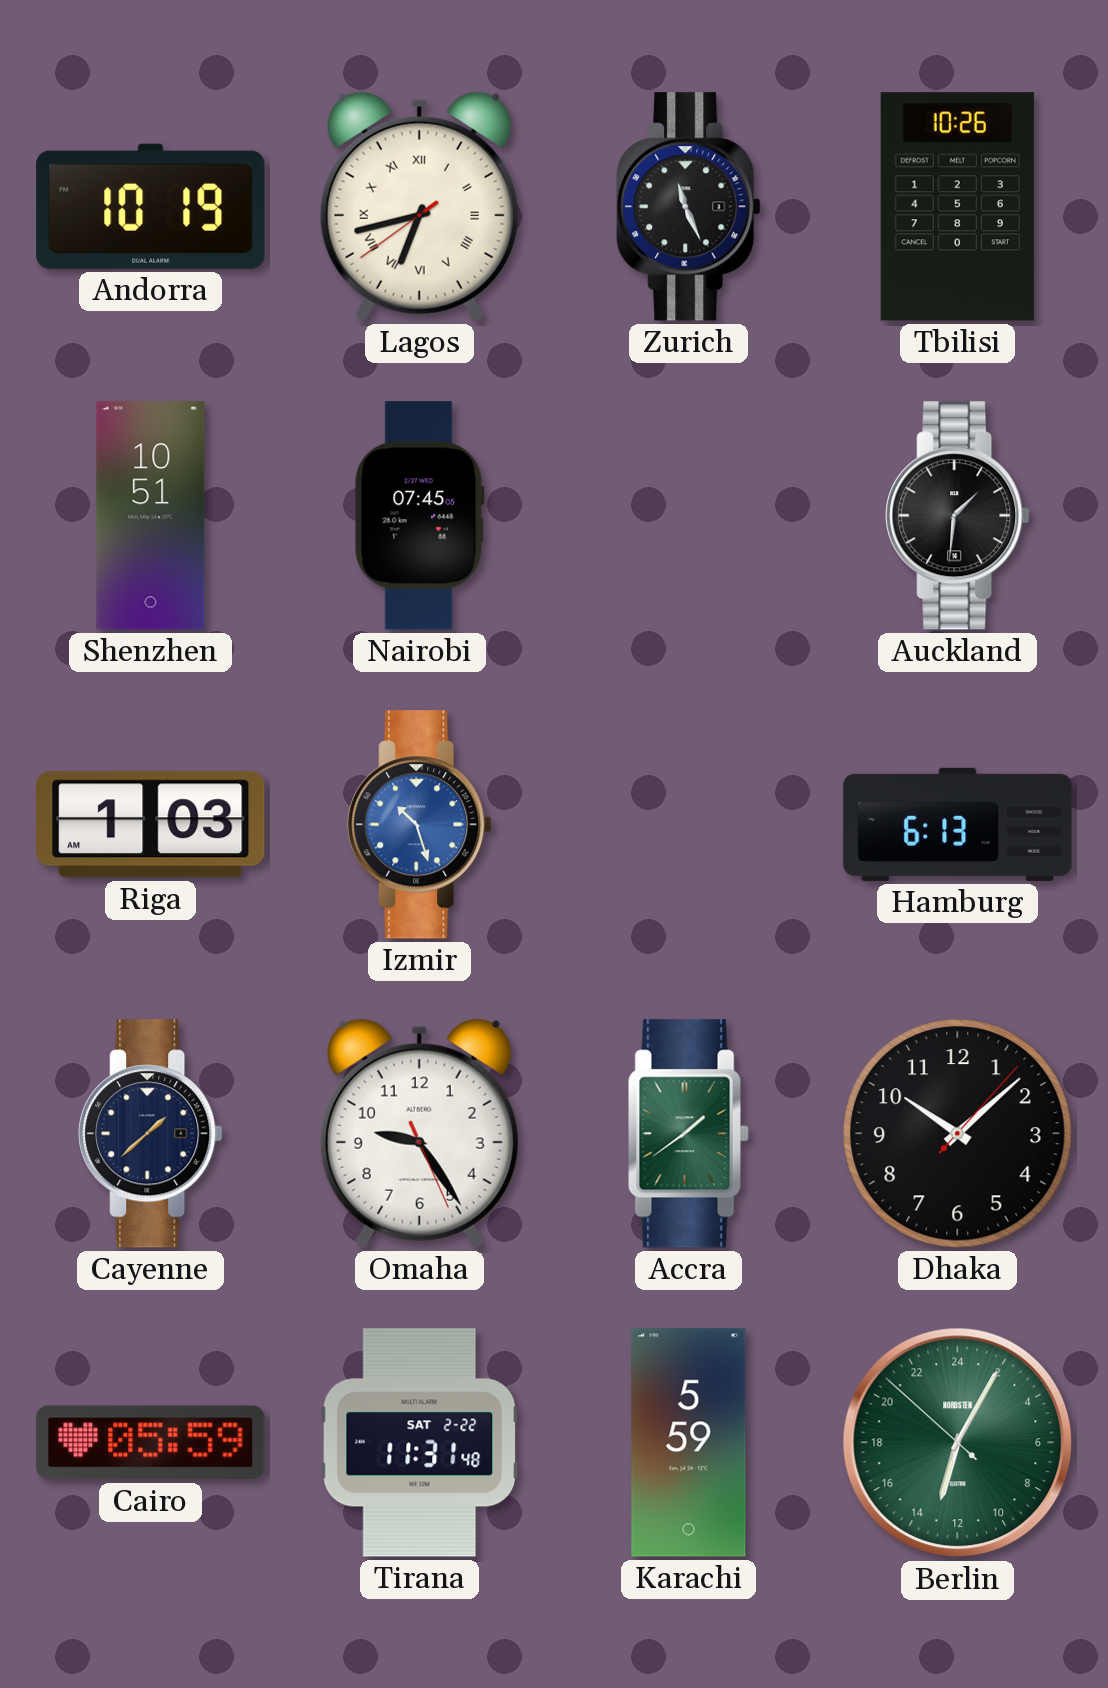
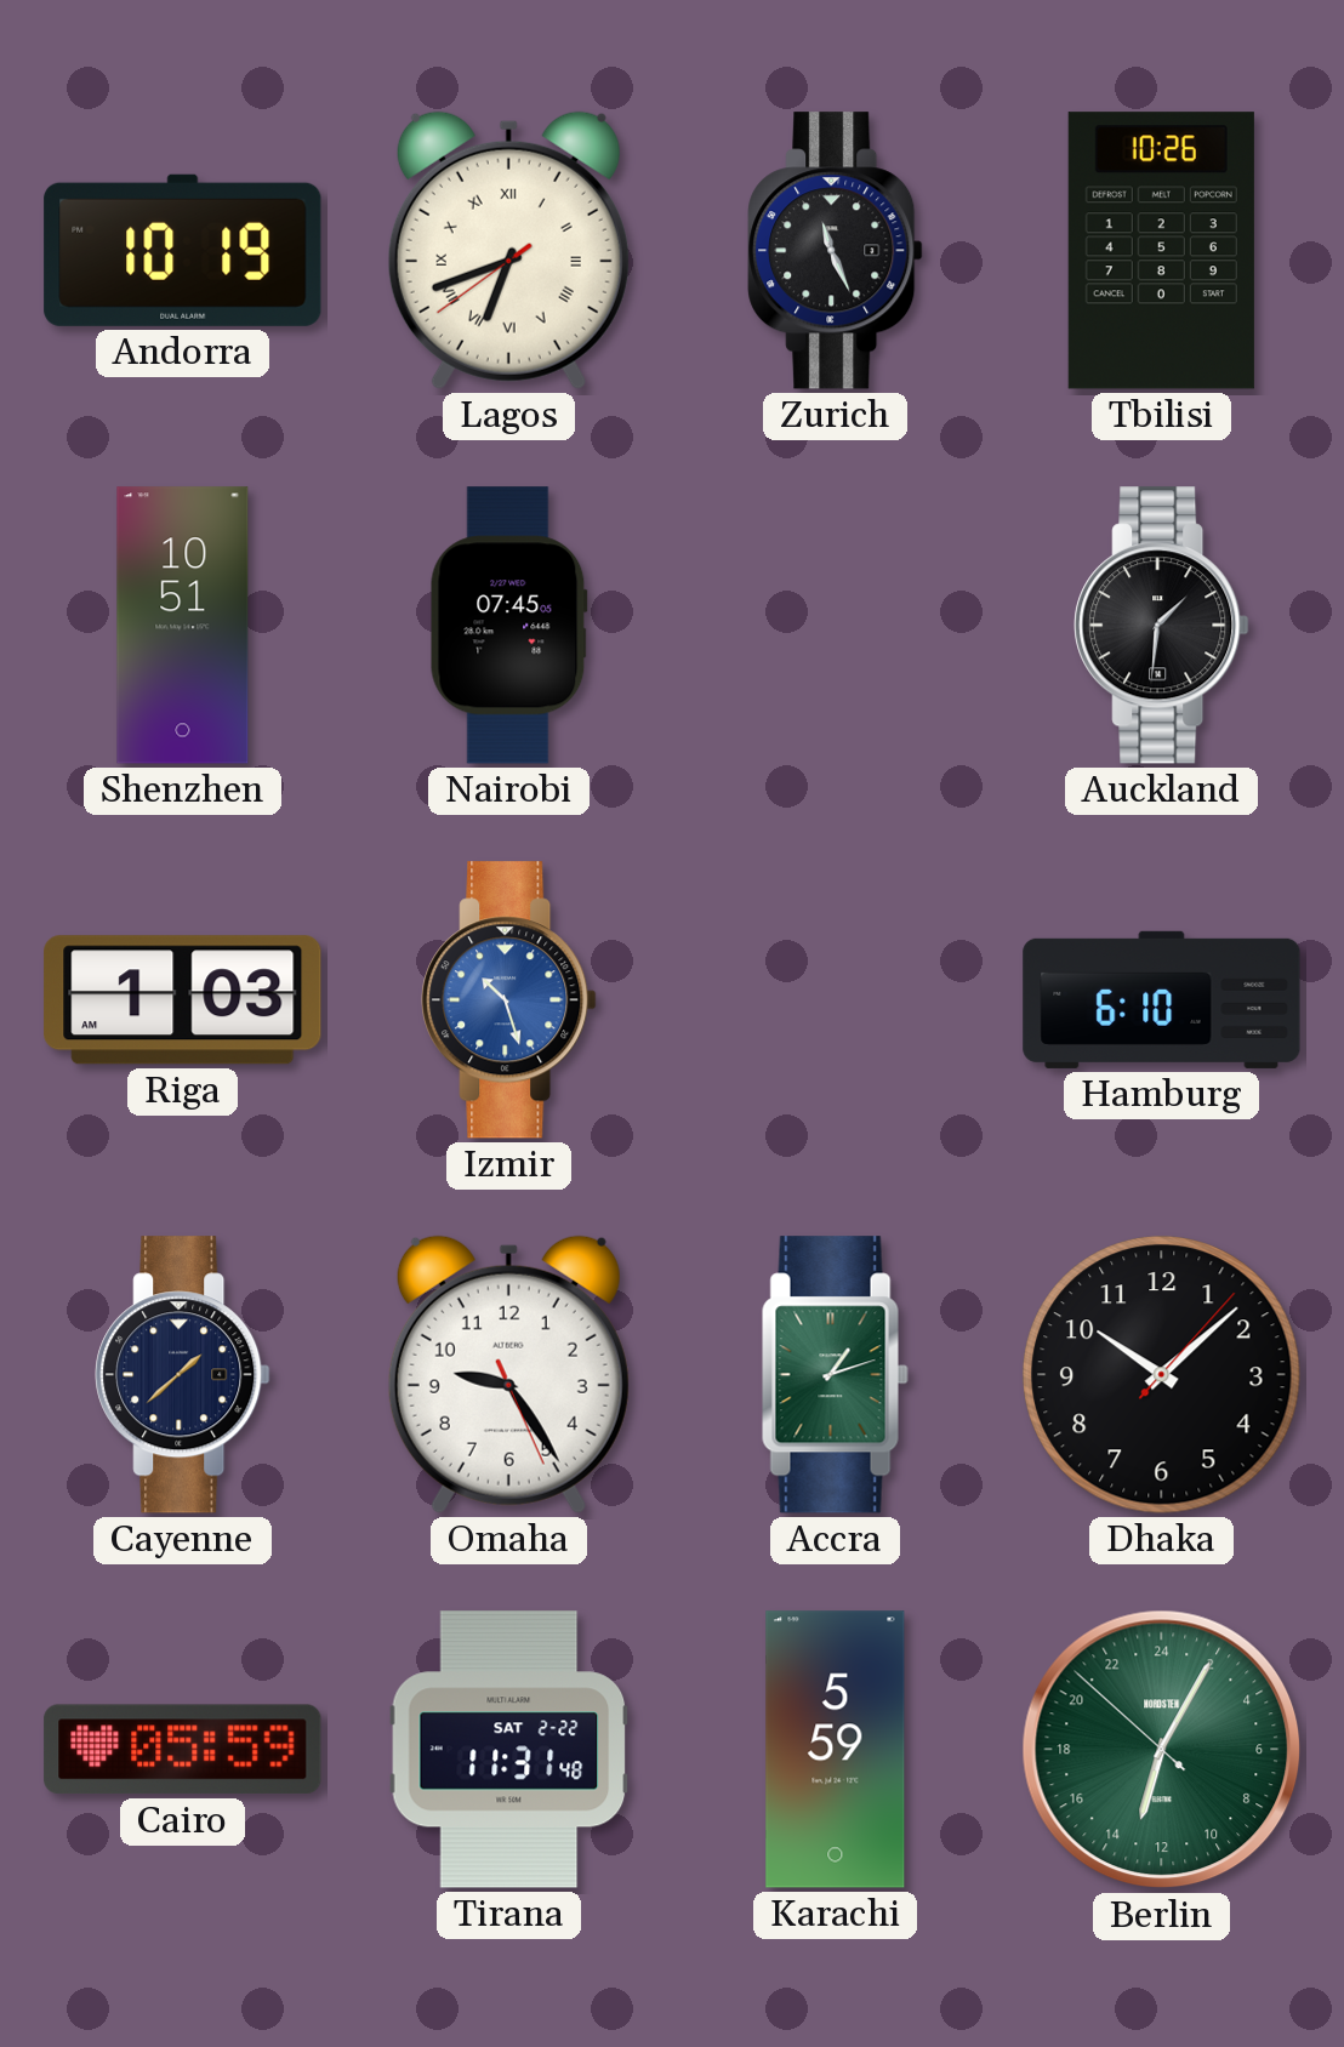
Lagos: 6:42 -> 6:41 (508, 250)
Hamburg: 6:13 -> 6:10 (1162, 999)
Accra: 1:39 -> 1:12 (835, 1375)
